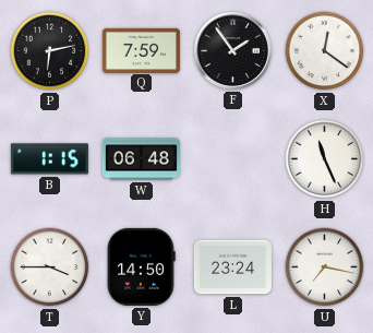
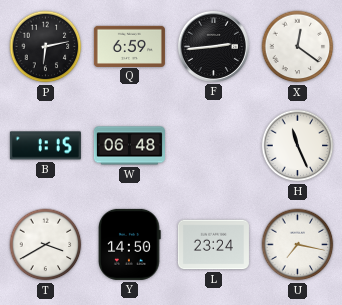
Q: 7:59 -> 6:59 (129, 46)
F: 1:54 -> 2:44 (213, 46)
T: 3:45 -> 3:40 (46, 245)
